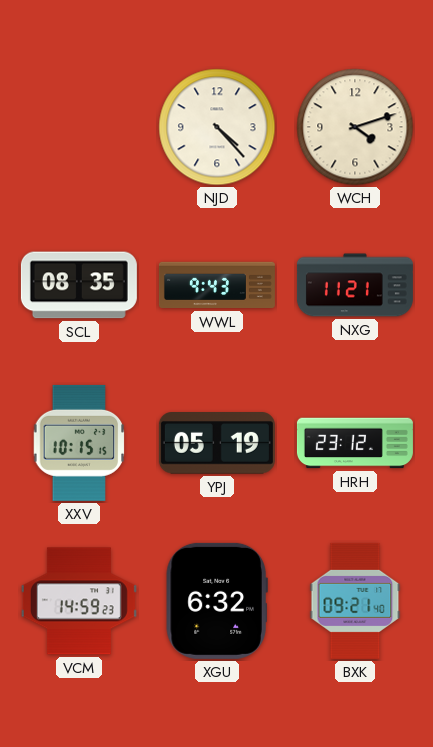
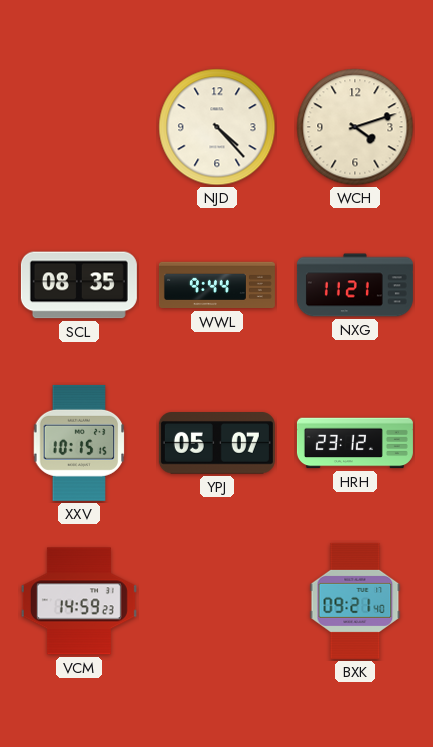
WWL: 9:43 -> 9:44 (217, 285)
YPJ: 05:19 -> 05:07 (217, 443)
XGU: 6:32 -> none (217, 601)
